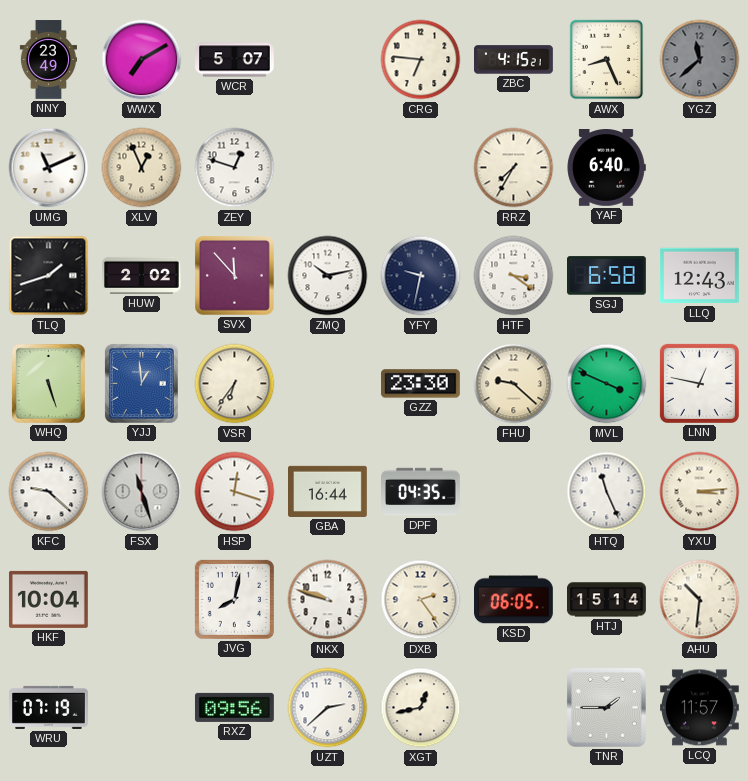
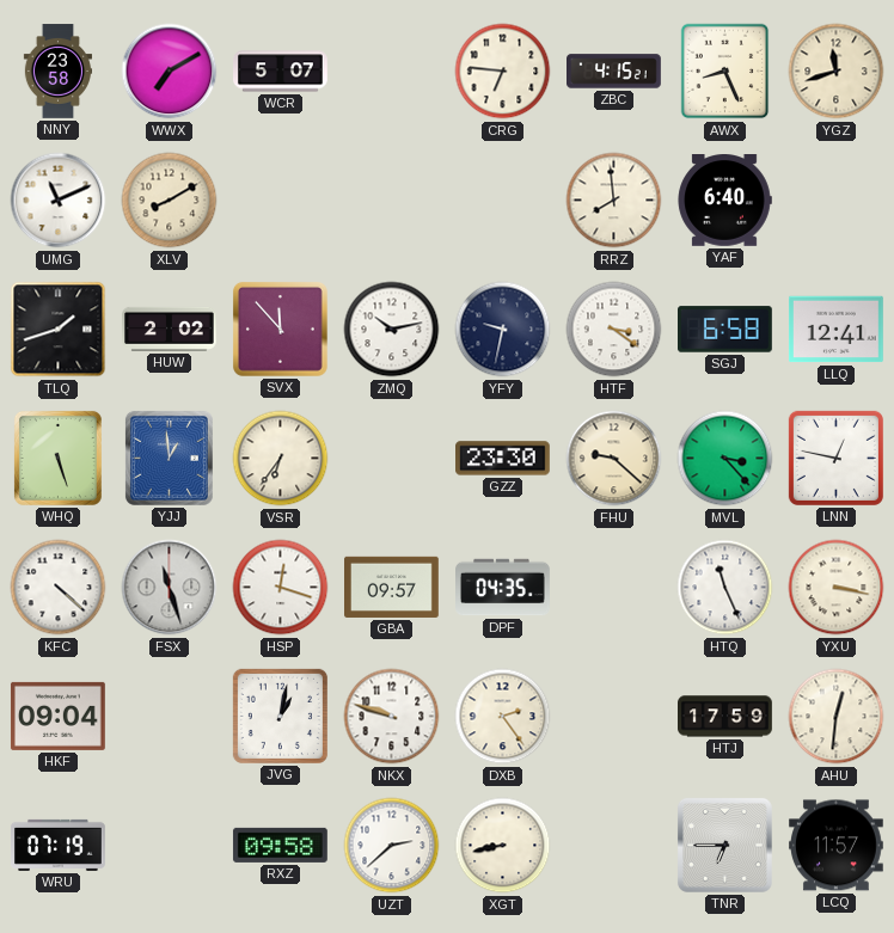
NNY: 23:49 -> 23:58 (57, 72)
YGZ: 11:38 -> 11:42 (837, 72)
YGZ dial: grey -> cream (837, 72)
XLV: 12:56 -> 8:10 (170, 201)
ZEY: 12:48 -> none (235, 168)
RRZ: 7:35 -> 7:59 (614, 201)
LLQ: 12:43 -> 12:41 (837, 330)
MVL: 3:49 -> 3:23 (725, 459)
KFC: 9:22 -> 4:22 (59, 588)
GBA: 16:44 -> 09:57 (392, 587)
YXU: 3:14 -> 3:17 (837, 588)
HKF: 10:04 -> 09:04 (59, 716)
JVG: 8:02 -> 1:02 (280, 716)
KSD: 06:05 -> none (514, 600)
HTJ: 15:14 -> 17:59 (725, 717)
AHU: 10:31 -> 12:31 (837, 717)
RXZ: 09:56 -> 09:58 (280, 845)
XGT: 12:43 -> 8:43 (503, 846)
TNR: 1:45 -> 6:45 (724, 845)
